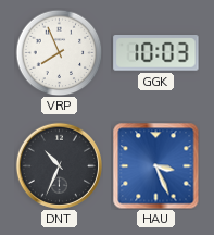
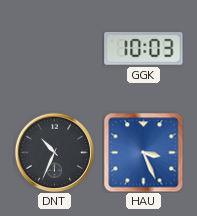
VRP: 7:56 -> none (59, 52)
